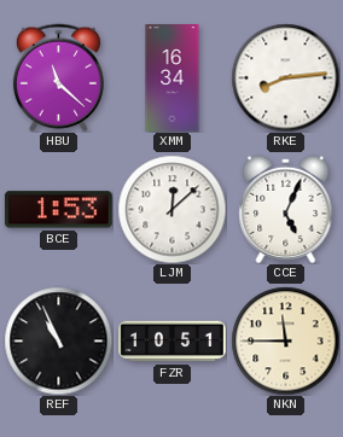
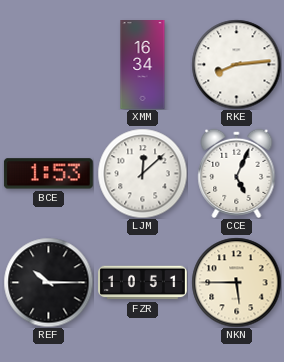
HBU: 11:22 -> none (58, 77)
REF: 10:56 -> 10:15 (48, 282)
NKN: 11:45 -> 5:45 (236, 282)
